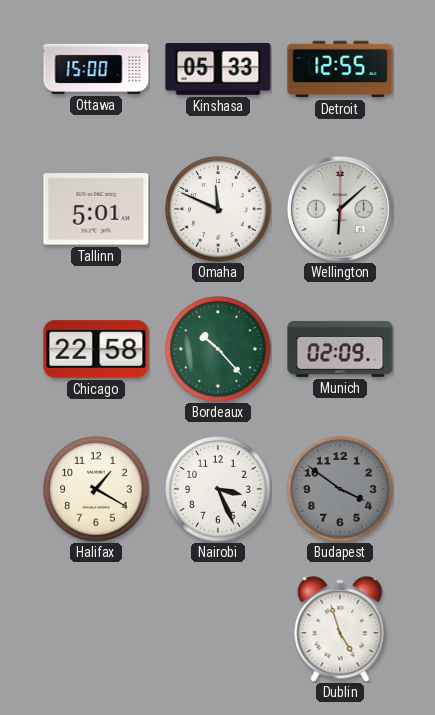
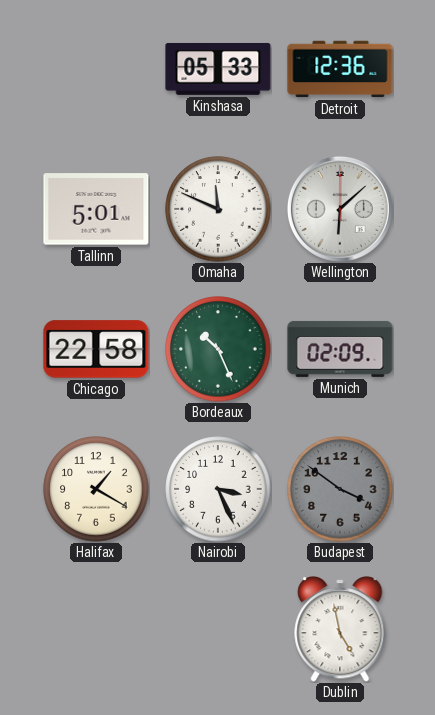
Ottawa: 15:00 -> none (96, 69)
Detroit: 12:55 -> 12:36 (340, 69)
Bordeaux: 10:23 -> 10:26 (218, 349)
Dublin: 4:57 -> 4:58 (340, 629)
